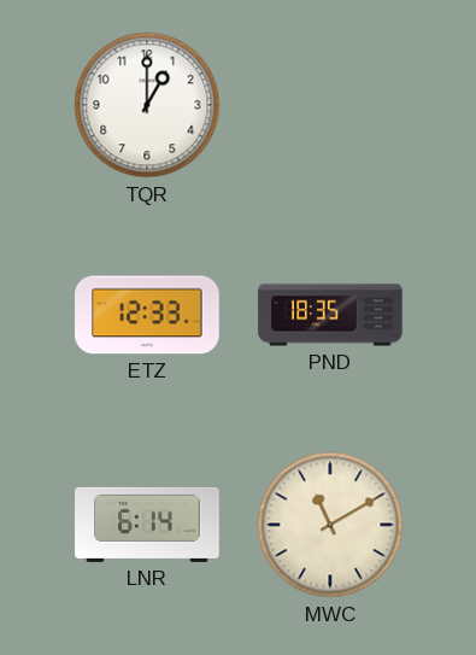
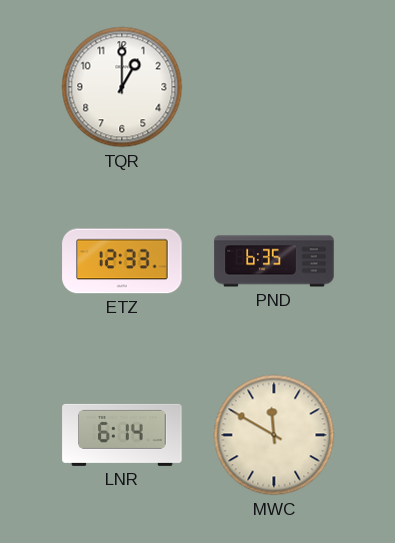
PND: 18:35 -> 6:35 (274, 261)
MWC: 11:10 -> 11:50 (274, 435)
